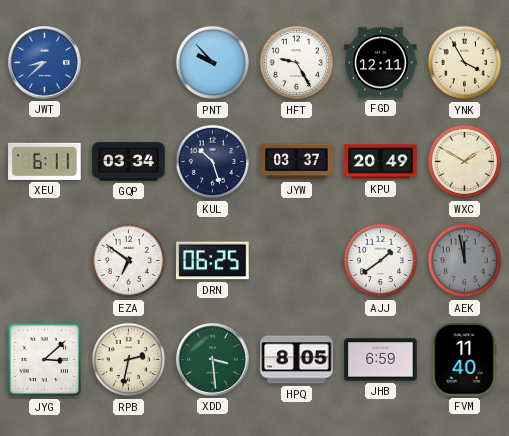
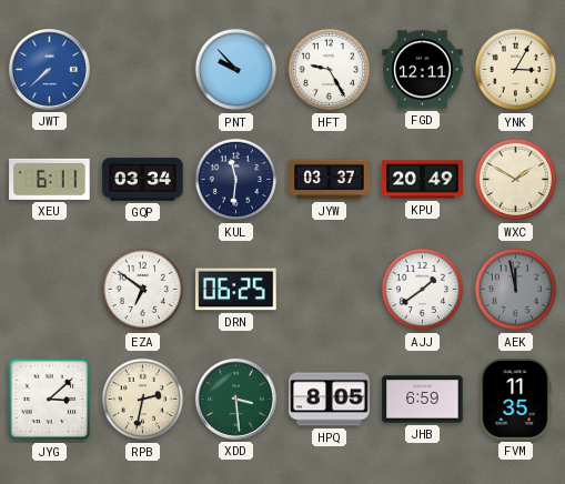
JWT: 8:38 -> 7:38 (50, 70)
YNK: 3:55 -> 3:05 (516, 70)
KUL: 10:27 -> 11:31 (236, 180)
FVM: 11:40 -> 11:35 (515, 400)
